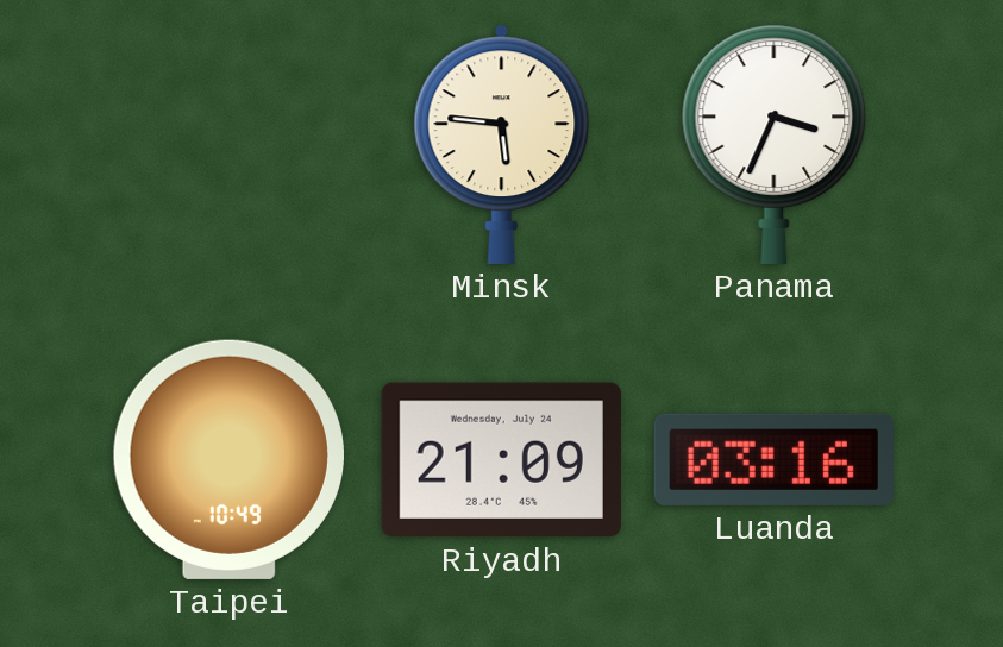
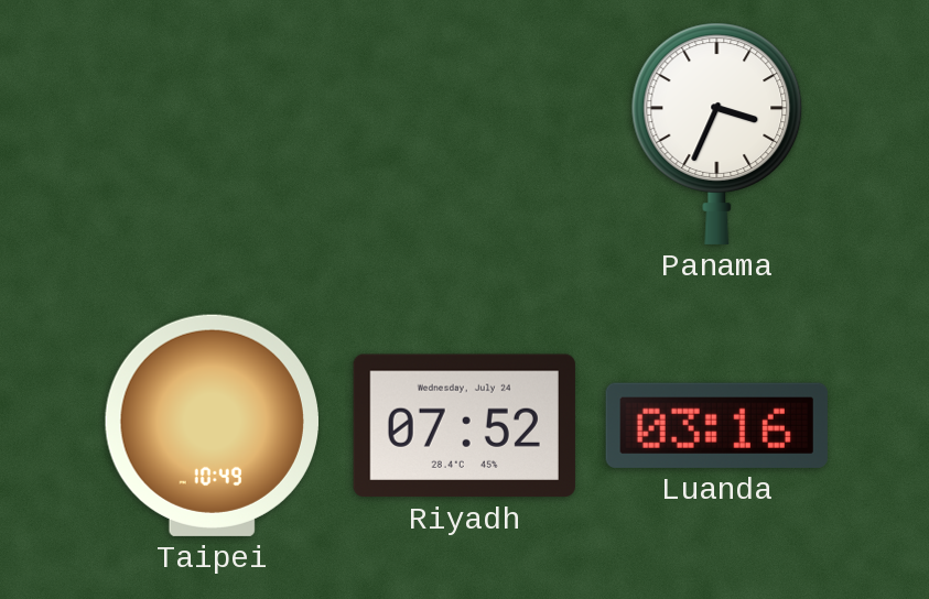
Minsk: 5:46 -> none (502, 144)
Riyadh: 21:09 -> 07:52 (464, 426)
